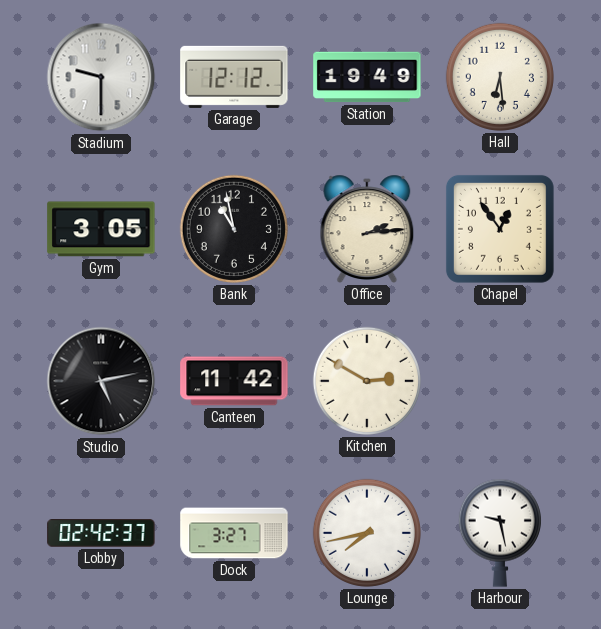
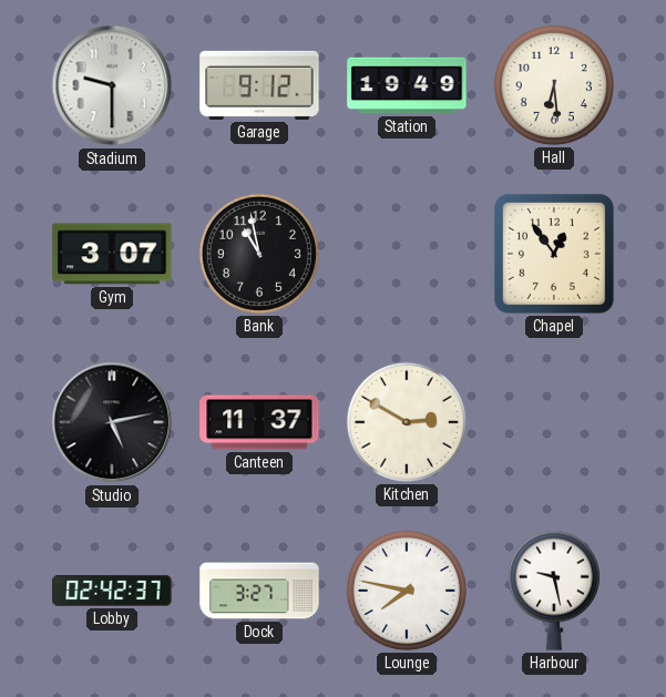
Garage: 12:12 -> 9:12 (259, 85)
Gym: 3:05 -> 3:07 (112, 254)
Office: 2:14 -> none (367, 229)
Canteen: 11:42 -> 11:37 (259, 422)
Lounge: 7:43 -> 7:47 (407, 591)
